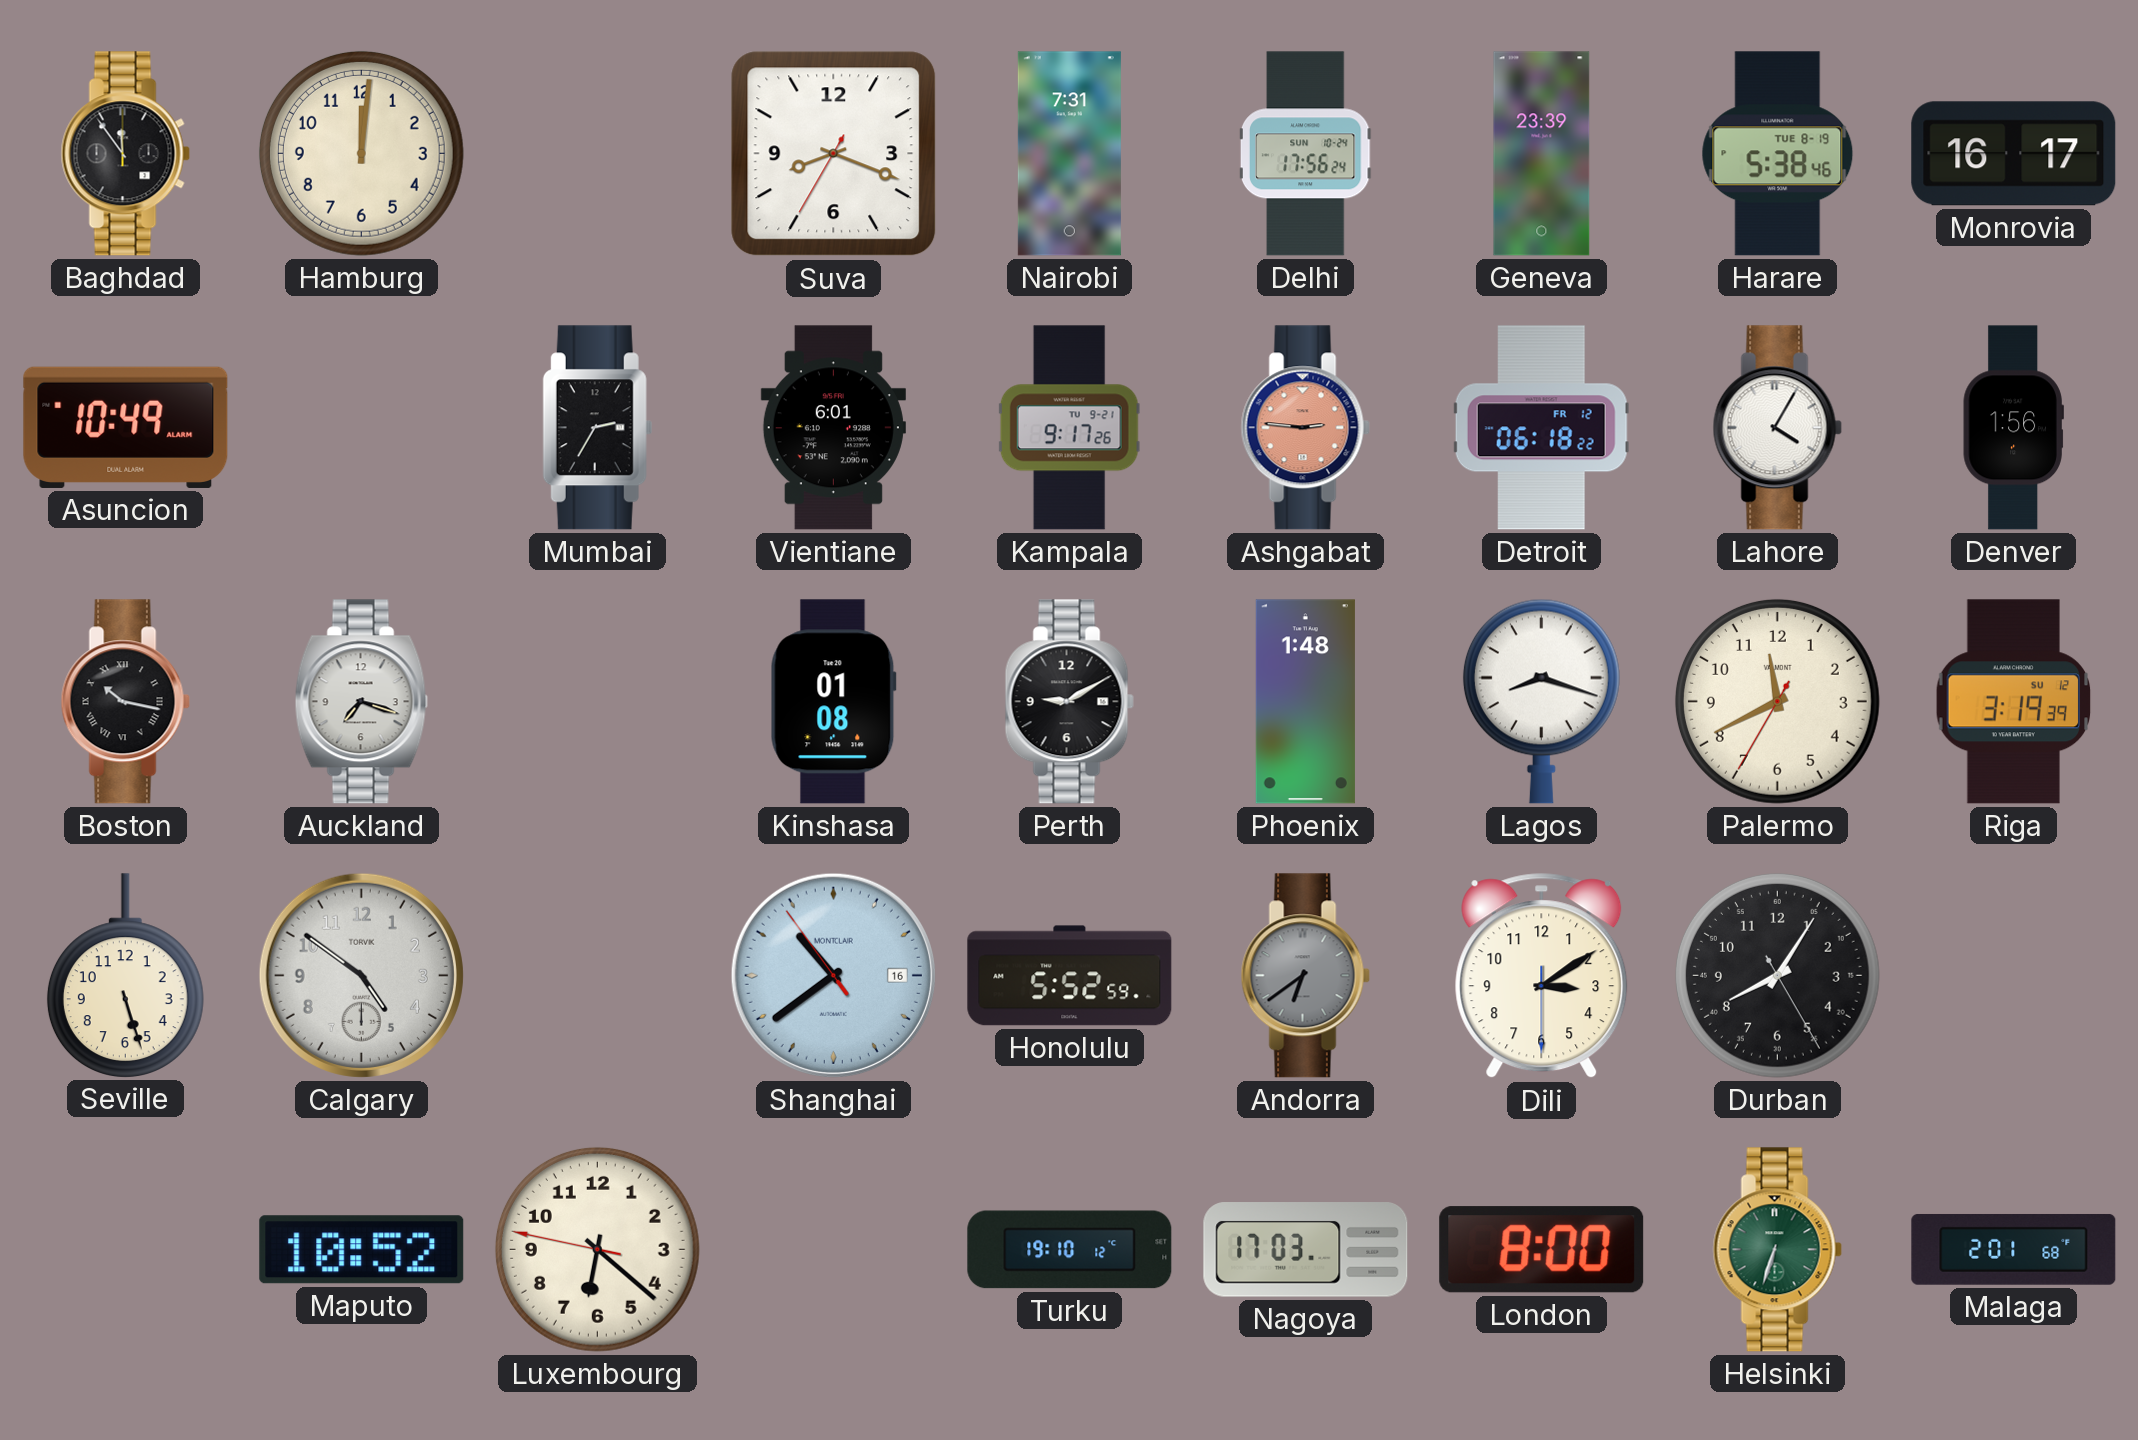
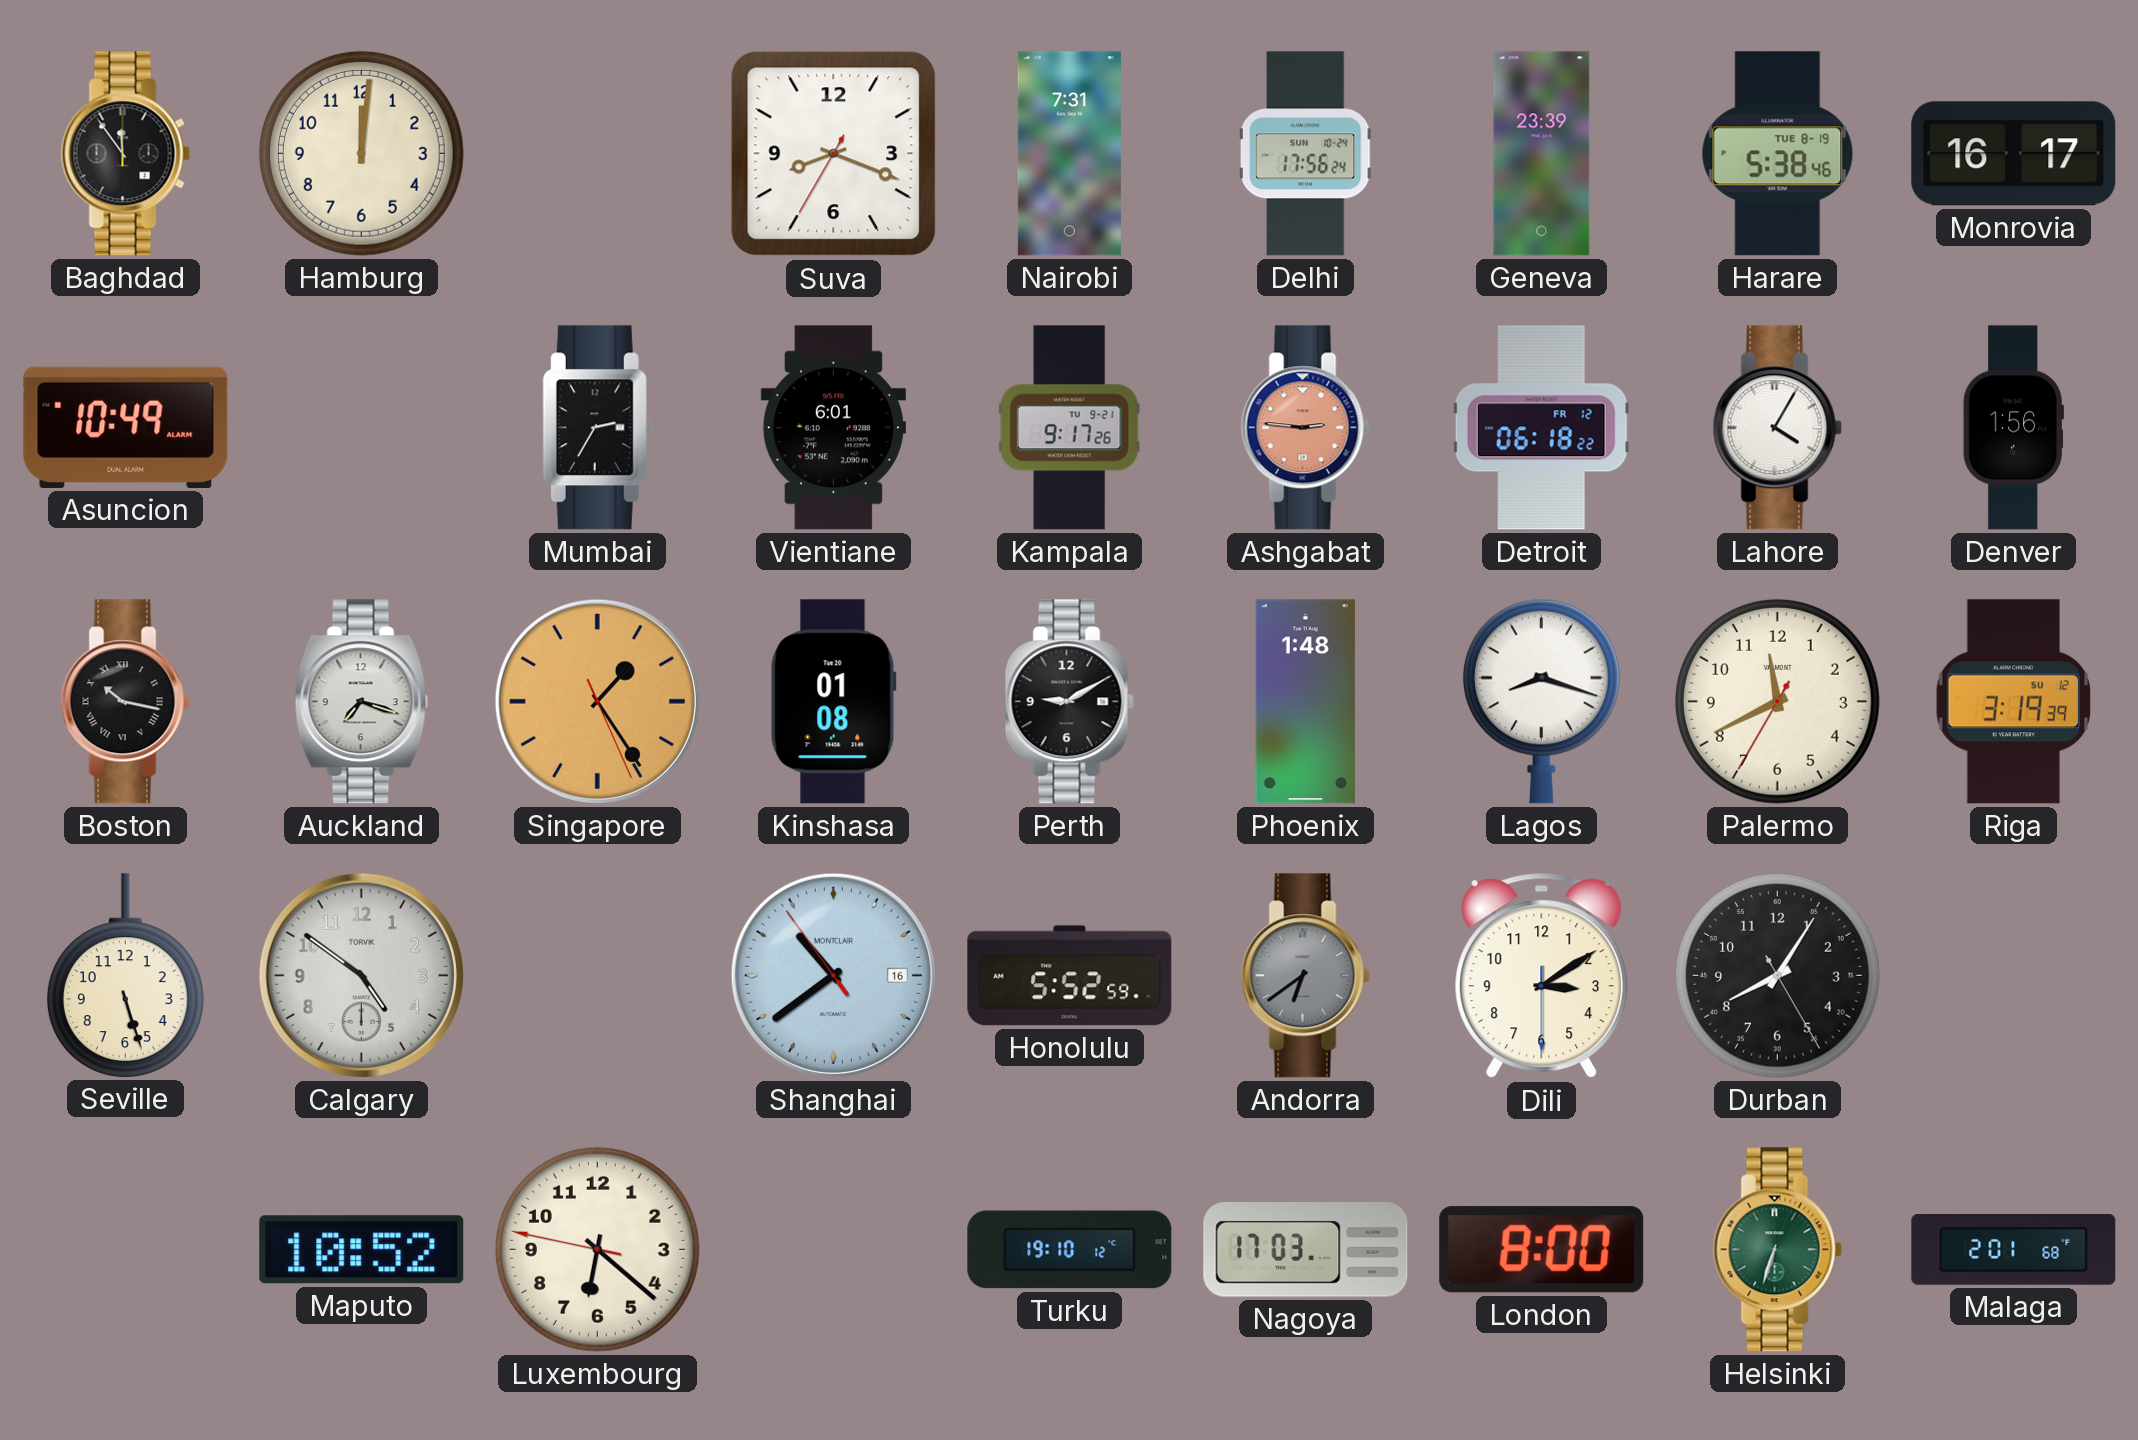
Singapore: none -> 1:24 (597, 701)
